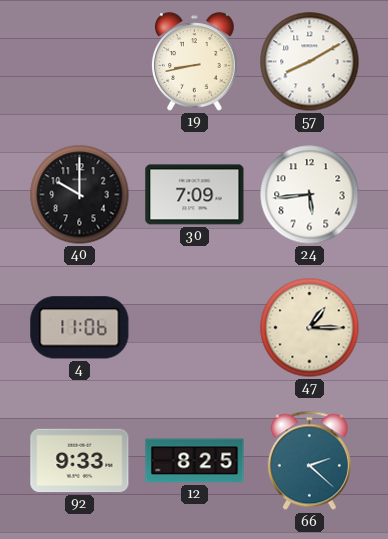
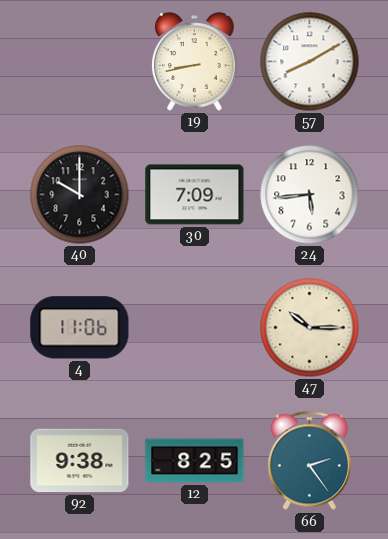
47: 1:15 -> 10:15 (310, 328)
92: 9:33 -> 9:38 (80, 461)
66: 2:22 -> 2:24 (309, 461)
